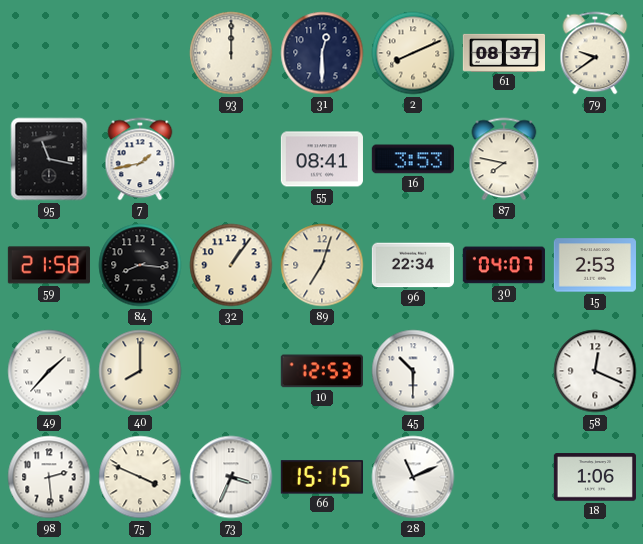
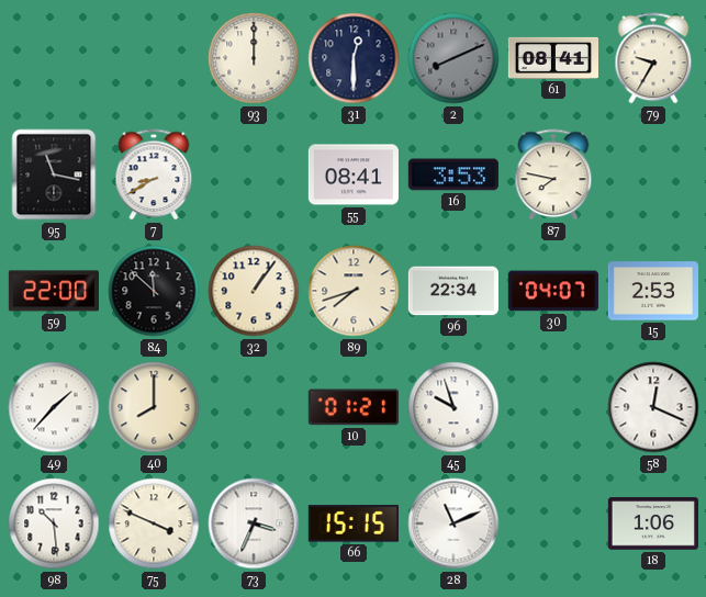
2 dial: cream -> grey (453, 58)
61: 08:37 -> 08:41 (552, 58)
79: 9:39 -> 9:35 (653, 58)
7: 1:43 -> 8:40 (154, 174)
59: 21:58 -> 22:00 (54, 291)
84: 8:16 -> 11:52 (154, 291)
89: 7:03 -> 7:42 (354, 291)
10: 12:53 -> 01:21 (354, 407)
45: 10:30 -> 9:57 (453, 407)
98: 2:29 -> 10:29 (54, 523)
